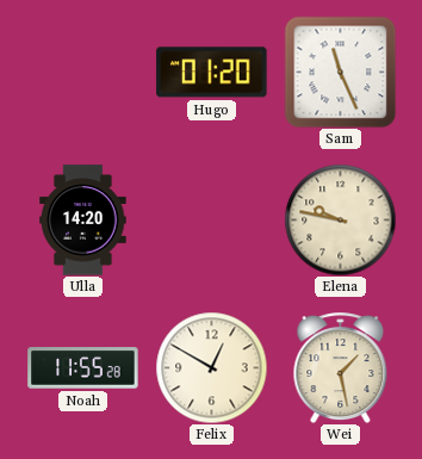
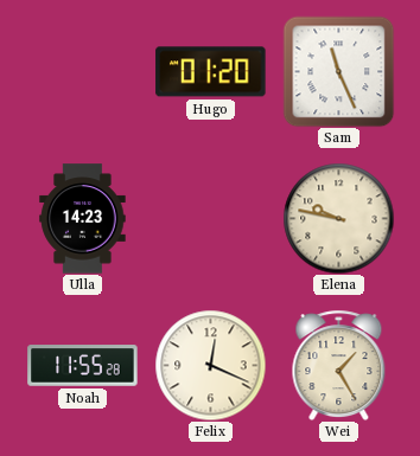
Ulla: 14:20 -> 14:23 (83, 219)
Felix: 12:50 -> 12:19 (210, 365)
Wei: 1:28 -> 1:25 (339, 365)
